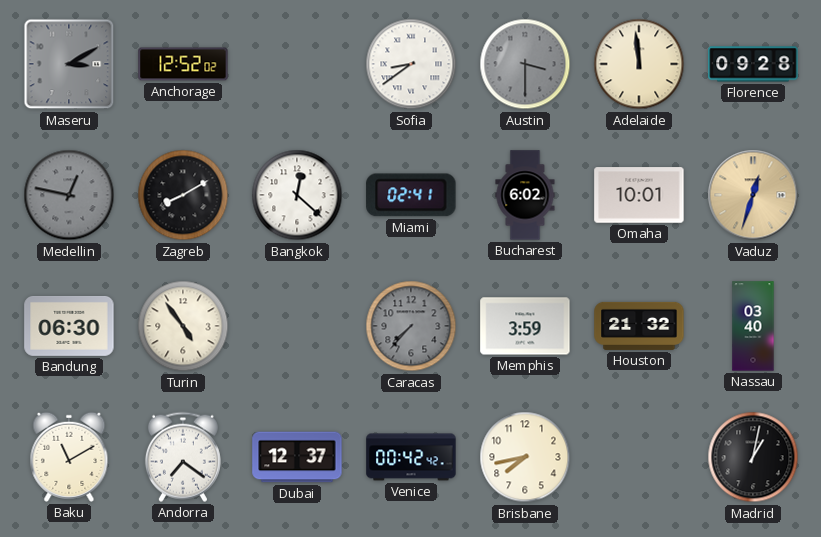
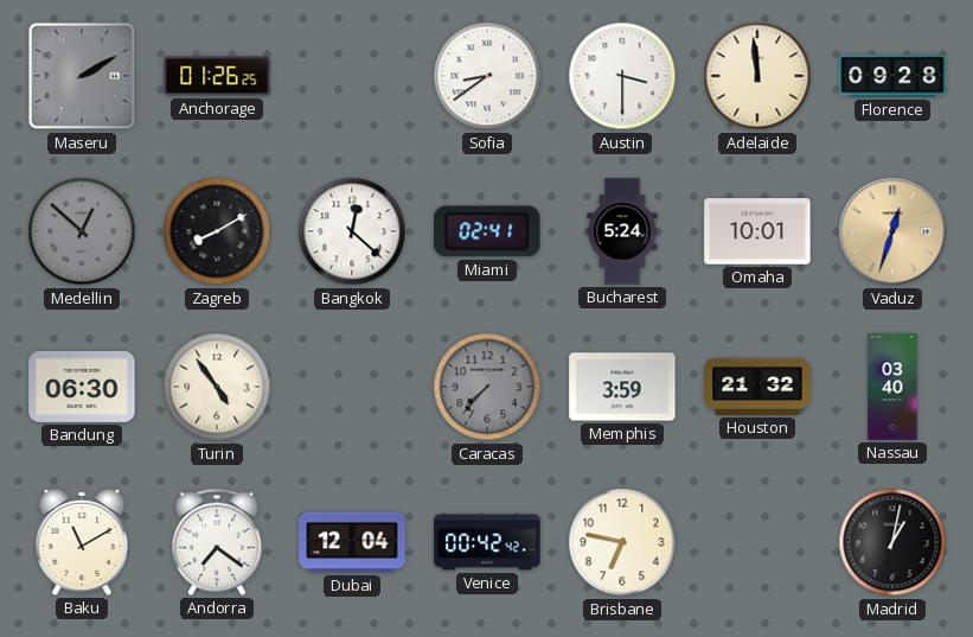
Maseru: 3:10 -> 2:10 (82, 76)
Anchorage: 12:52 -> 01:26 (217, 76)
Austin dial: grey -> white (622, 76)
Medellin: 12:47 -> 12:52 (82, 231)
Bucharest: 6:02 -> 5:24 (622, 231)
Dubai: 12:37 -> 12:04 (352, 542)
Brisbane: 7:43 -> 6:47 (622, 542)
